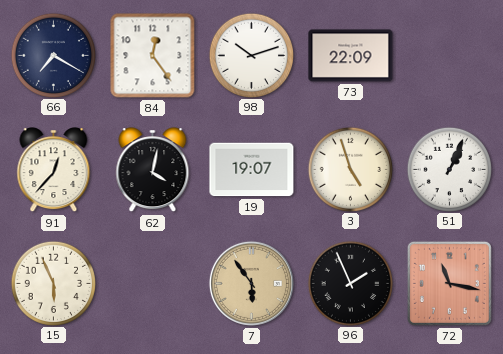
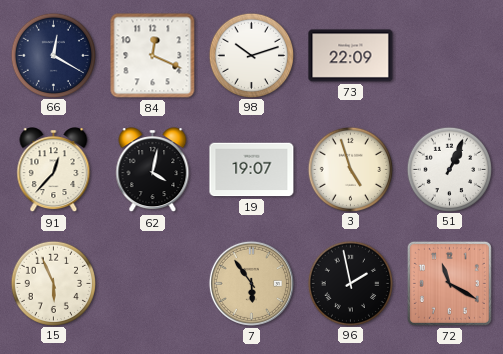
66: 7:20 -> 12:20 (53, 55)
84: 12:24 -> 12:19 (153, 56)
96: 1:56 -> 1:58 (350, 283)
72: 11:17 -> 11:20 (449, 283)
